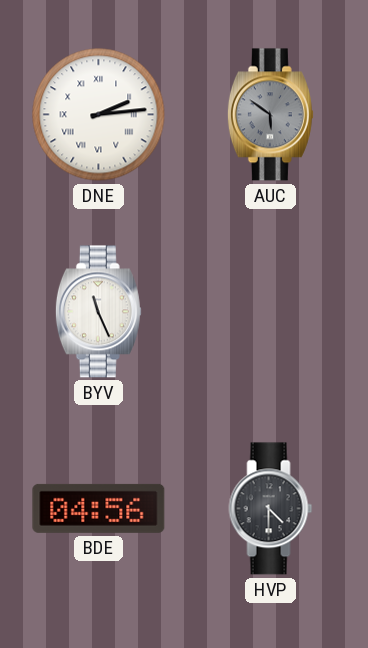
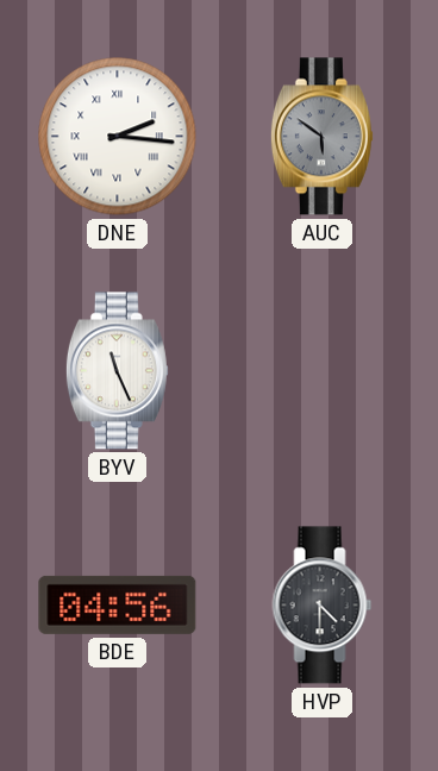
DNE: 2:14 -> 2:16 (118, 137)
